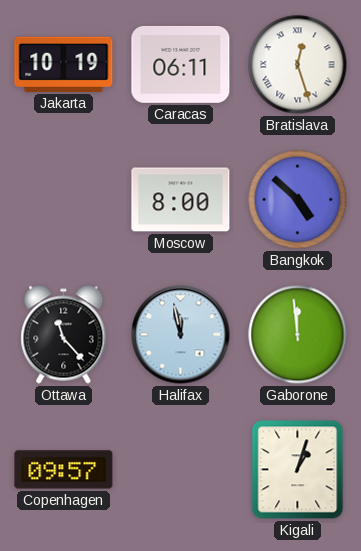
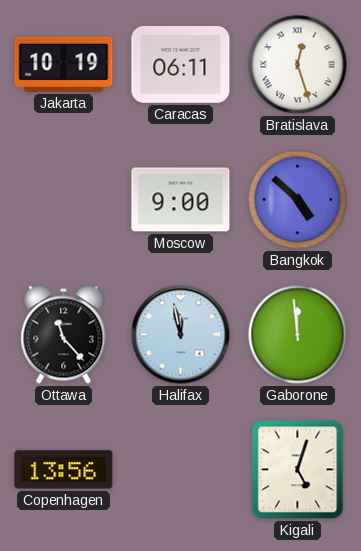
Moscow: 8:00 -> 9:00 (181, 200)
Copenhagen: 09:57 -> 13:56 (64, 470)
Kigali: 1:03 -> 5:03 (298, 470)
